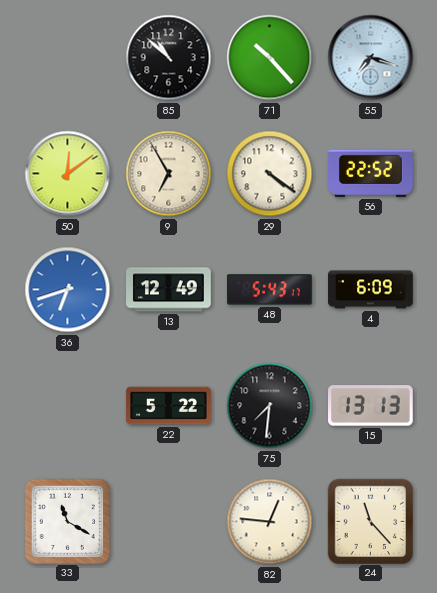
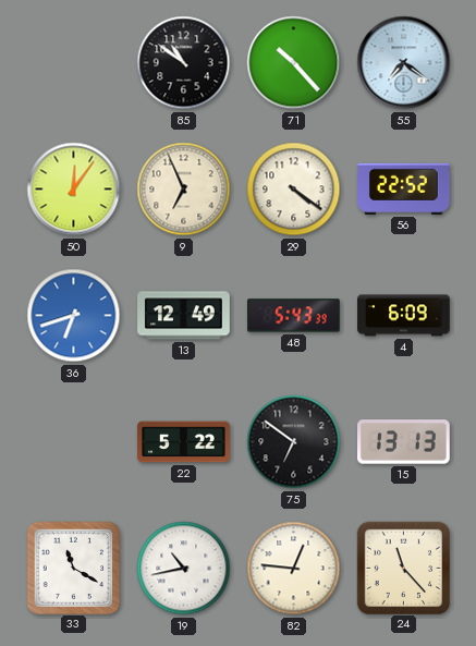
85: 10:52 -> 10:51 (184, 63)
55: 7:18 -> 7:21 (404, 63)
50: 12:09 -> 12:06 (74, 190)
9: 6:55 -> 6:56 (184, 190)
48: 5:43:17 -> 5:43:39 (294, 316)
75: 7:31 -> 6:51 (294, 442)
19: none -> 10:43 (184, 569)
